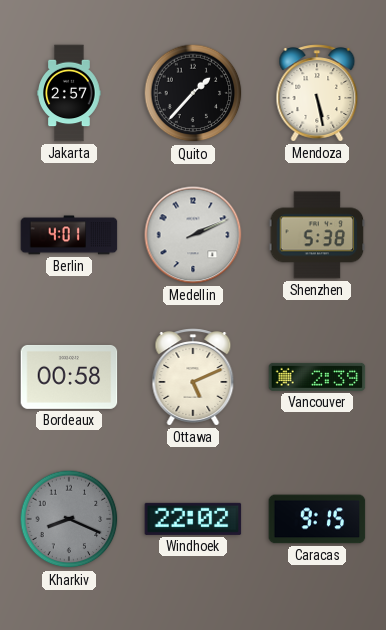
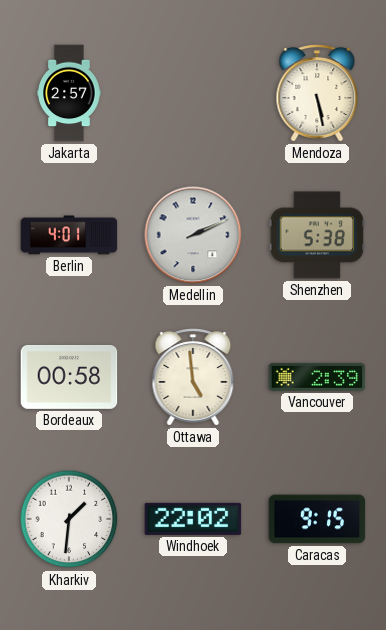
Quito: 1:37 -> none (193, 93)
Ottawa: 5:11 -> 4:59 (193, 377)
Kharkiv: 8:19 -> 1:31 (69, 519)
Kharkiv dial: grey -> white (69, 519)
